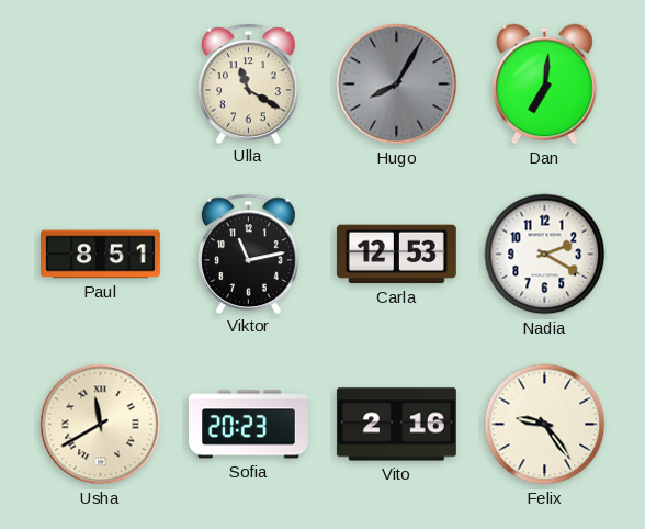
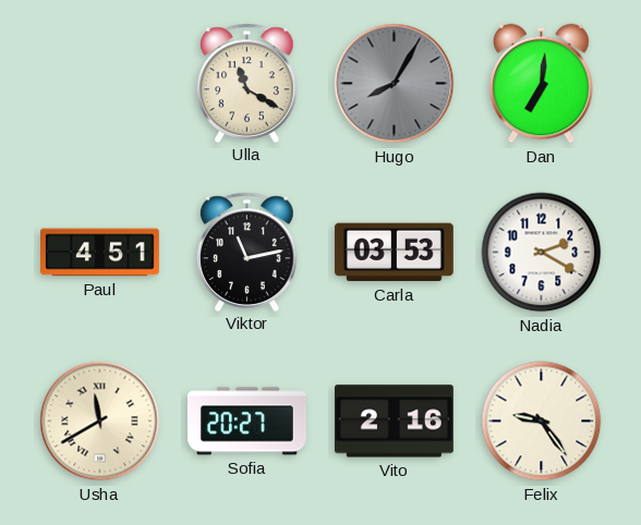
Paul: 8:51 -> 4:51 (100, 253)
Carla: 12:53 -> 03:53 (394, 253)
Sofia: 20:23 -> 20:27 (246, 422)
